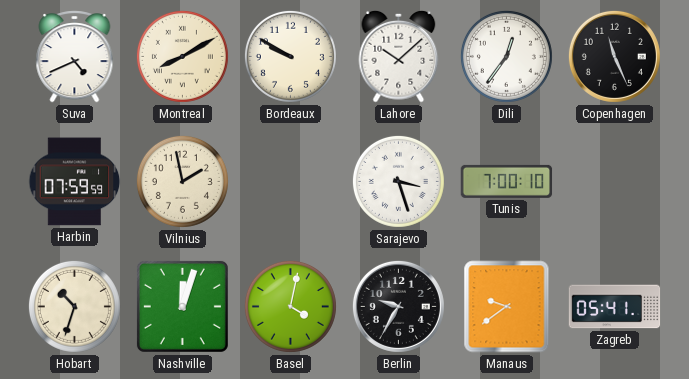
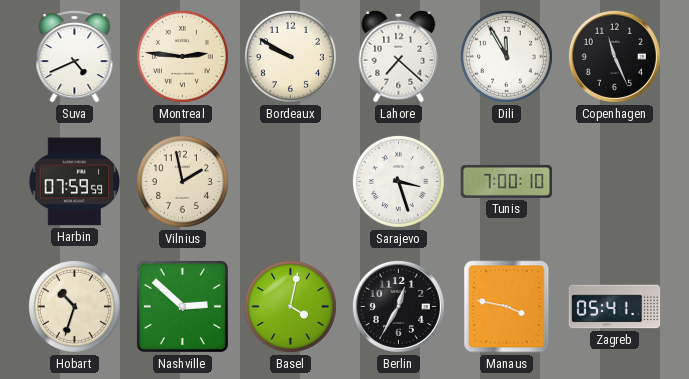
Montreal: 8:10 -> 2:46 (182, 56)
Lahore: 10:08 -> 7:22 (399, 56)
Dili: 12:36 -> 11:55 (506, 56)
Nashville: 12:03 -> 2:52 (182, 306)
Berlin: 9:35 -> 12:35 (398, 306)
Manaus: 9:39 -> 3:47 (507, 307)
